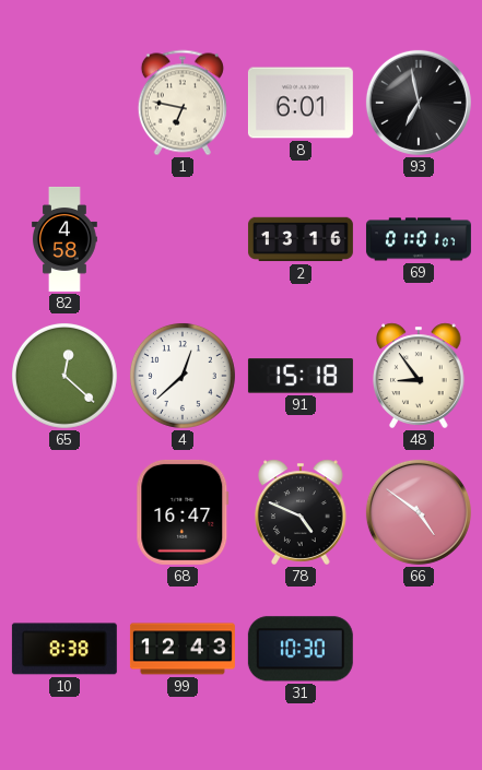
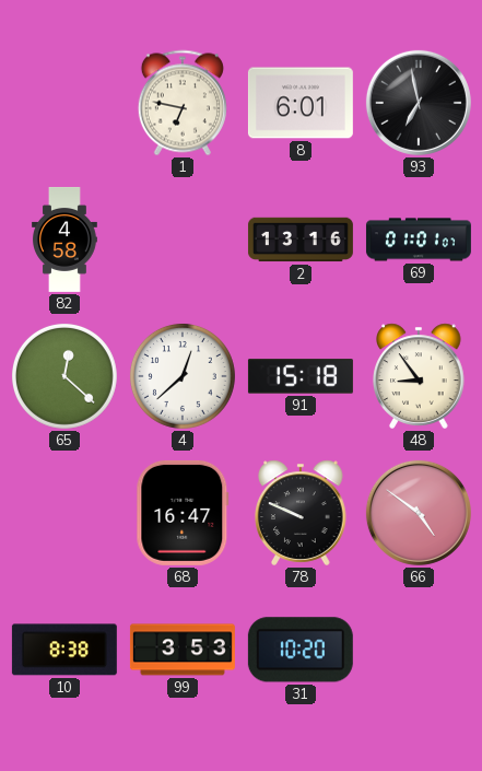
78: 4:49 -> 9:49 (302, 513)
99: 12:43 -> 3:53 (183, 650)
31: 10:30 -> 10:20 (301, 650)
